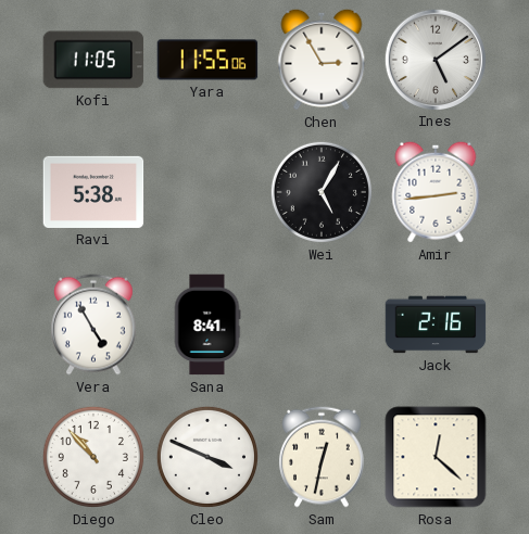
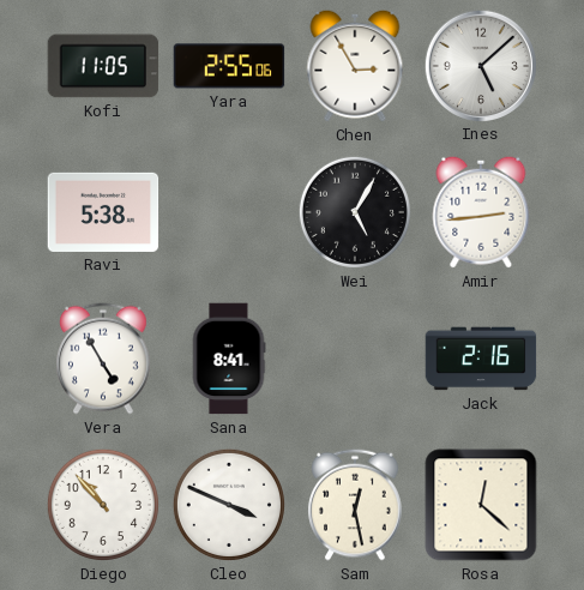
Yara: 11:55 -> 2:55 (229, 66)
Ines: 5:09 -> 5:08 (480, 65)
Sam: 12:32 -> 12:28 (356, 505)
